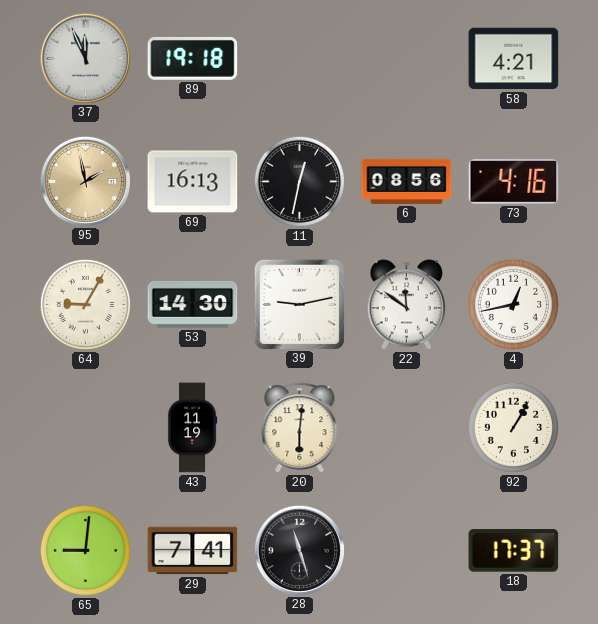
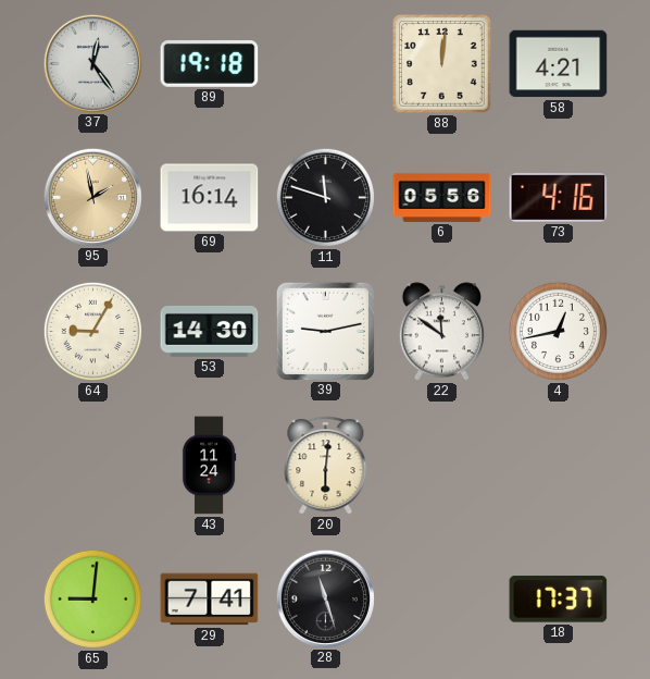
37: 11:56 -> 12:24 (92, 63)
88: none -> 12:01 (442, 64)
69: 16:13 -> 16:14 (210, 198)
11: 12:32 -> 11:48 (325, 197)
6: 08:56 -> 05:56 (442, 197)
43: 11:19 -> 11:24 (209, 466)
92: 1:05 -> none (513, 427)
